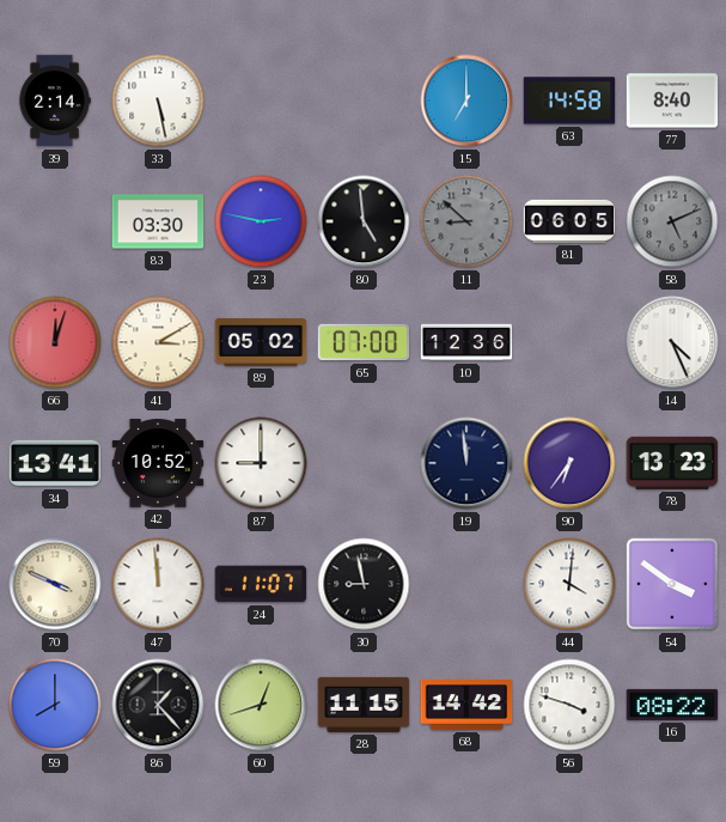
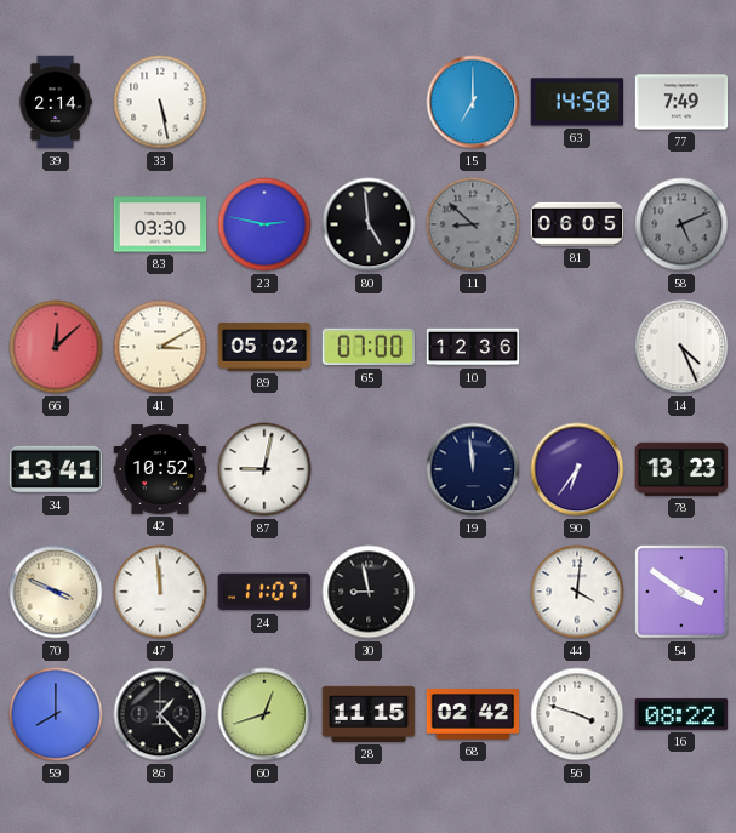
77: 8:40 -> 7:49 (681, 102)
66: 12:03 -> 12:08 (56, 347)
87: 9:00 -> 9:02 (264, 469)
68: 14:42 -> 02:42 (473, 714)
